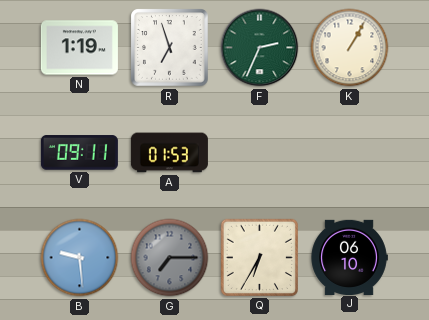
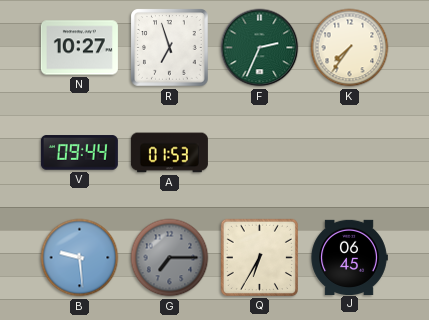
N: 1:19 -> 10:27 (79, 48)
K: 1:05 -> 7:36 (350, 48)
V: 09:11 -> 09:44 (79, 153)
J: 06:10 -> 06:45 (349, 257)
